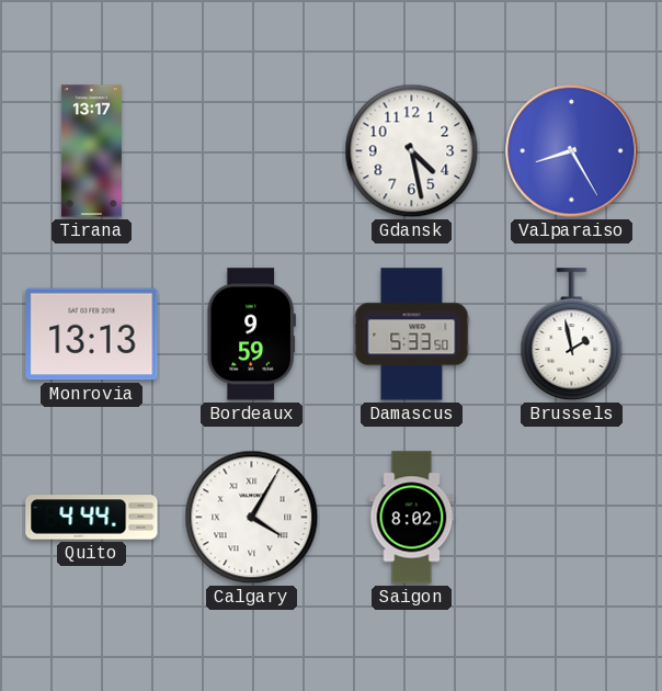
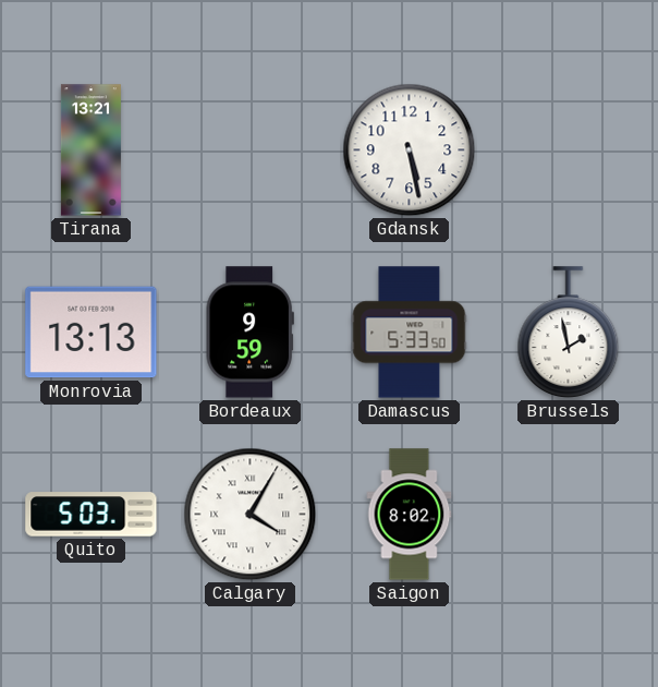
Tirana: 13:17 -> 13:21 (90, 150)
Gdansk: 4:28 -> 5:28 (410, 150)
Valparaiso: 8:25 -> none (572, 151)
Quito: 4:44 -> 5:03 (92, 515)
